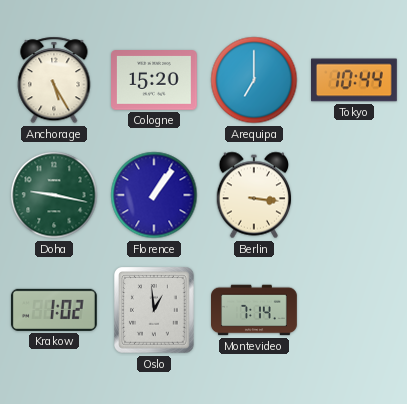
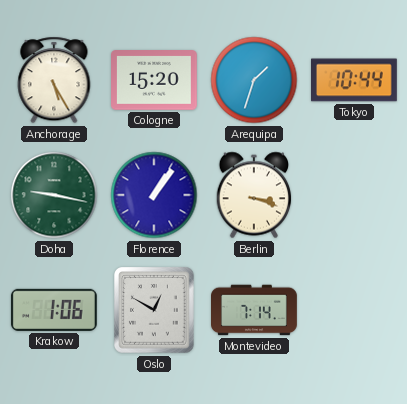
Arequipa: 7:00 -> 1:33 (254, 80)
Berlin: 3:16 -> 3:18 (254, 195)
Krakow: 1:02 -> 1:06 (54, 310)
Oslo: 12:59 -> 12:50 (155, 310)
